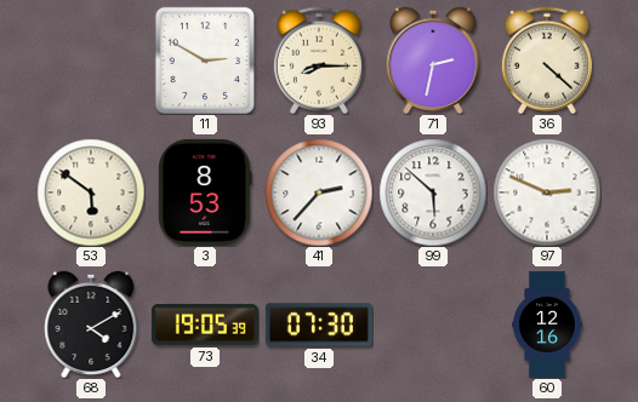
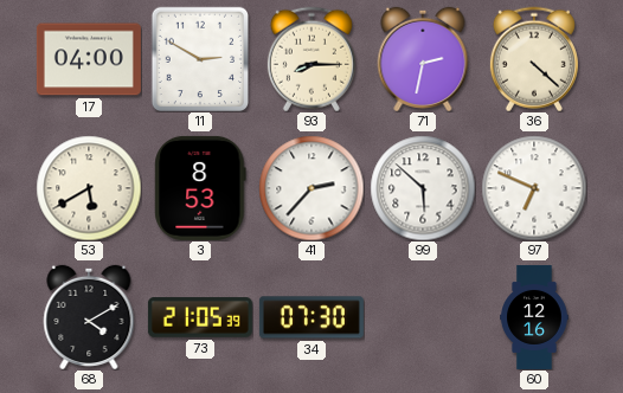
17: none -> 04:00 (89, 59)
53: 5:51 -> 5:40 (89, 188)
97: 2:49 -> 6:49 (534, 188)
73: 19:05 -> 21:05 (200, 317)
